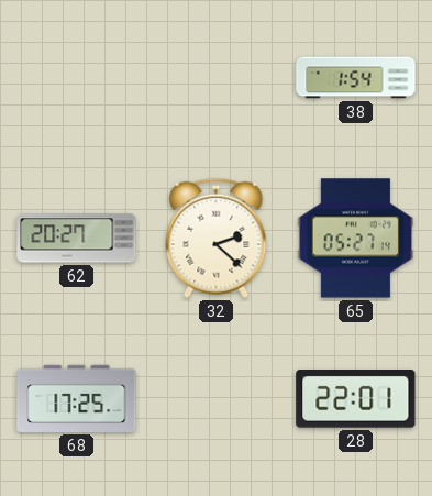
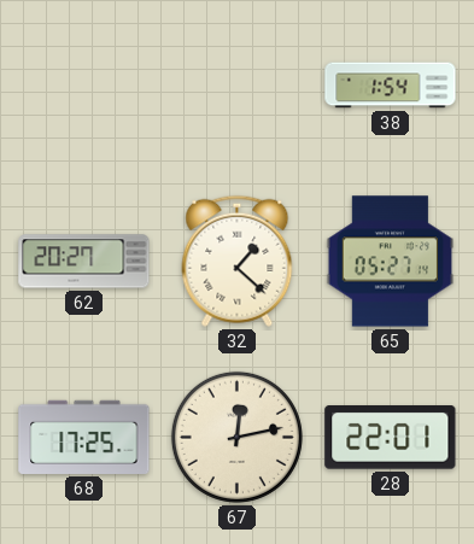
32: 2:22 -> 1:22 (238, 261)
67: none -> 12:13 (236, 437)
